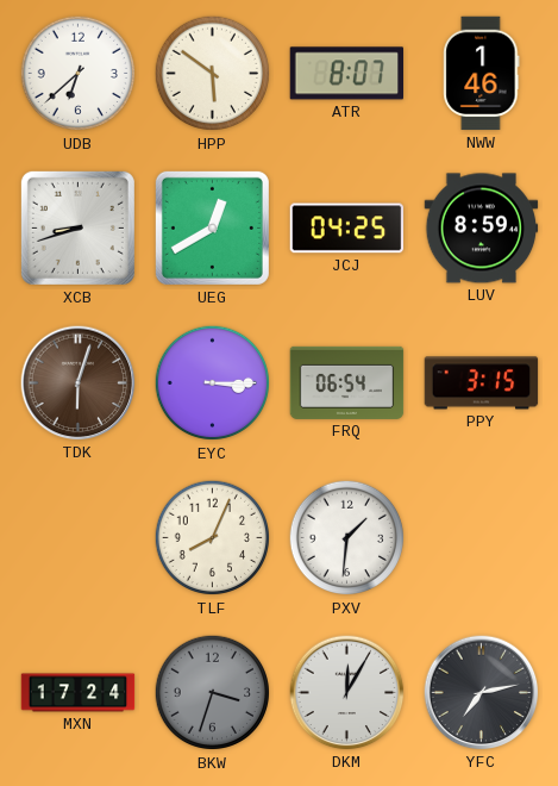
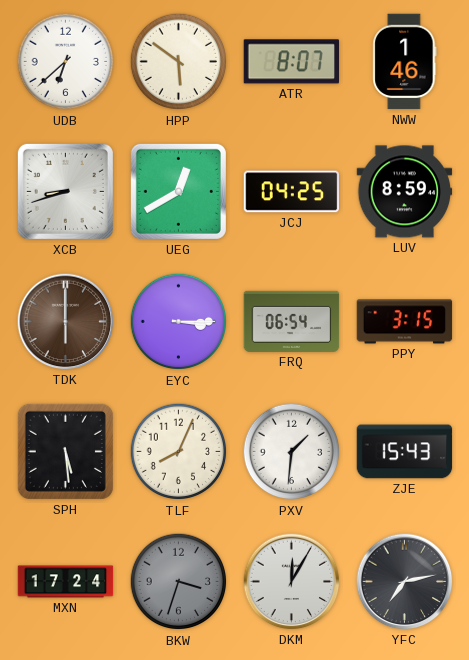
TDK: 6:03 -> 6:00 (66, 322)
SPH: none -> 5:29 (65, 451)
ZJE: none -> 15:43 (405, 452)
